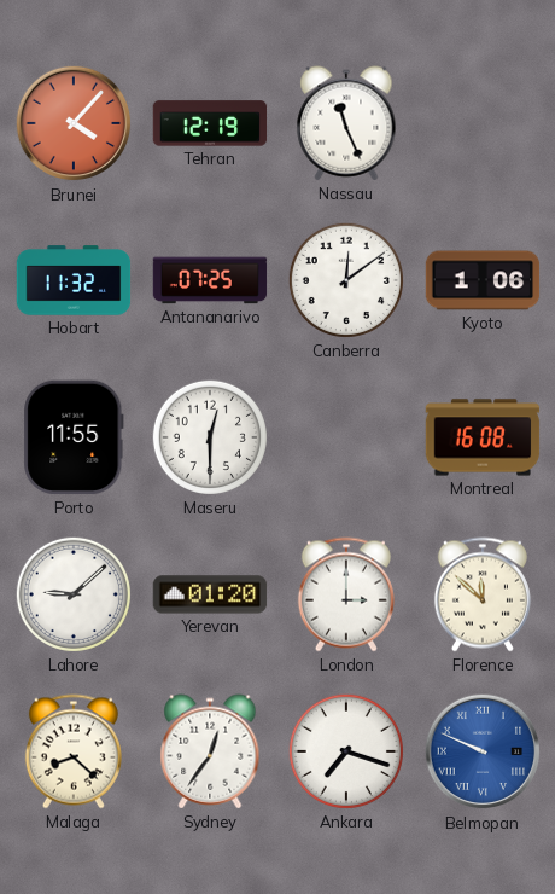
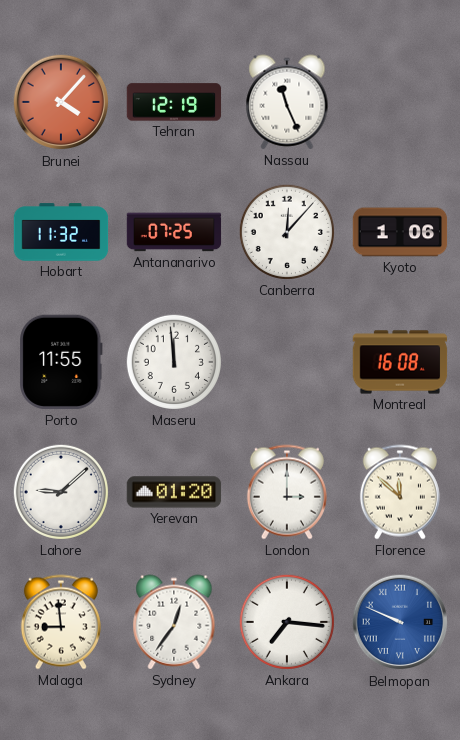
Canberra: 12:09 -> 12:07 (287, 232)
Maseru: 12:30 -> 11:59 (174, 362)
Malaga: 8:22 -> 8:59 (61, 622)
Ankara: 7:18 -> 7:16 (287, 622)
